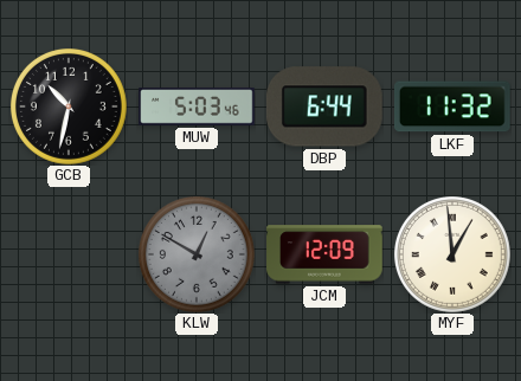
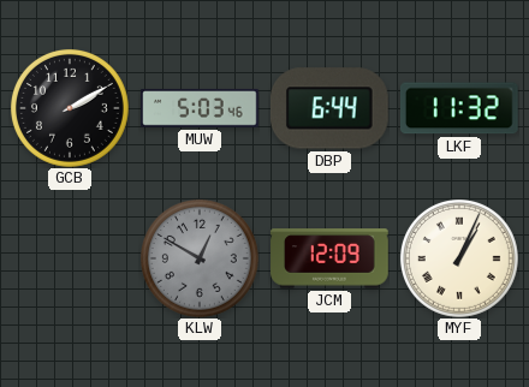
GCB: 10:32 -> 2:10 (70, 108)
MYF: 12:59 -> 1:04 (459, 258)
